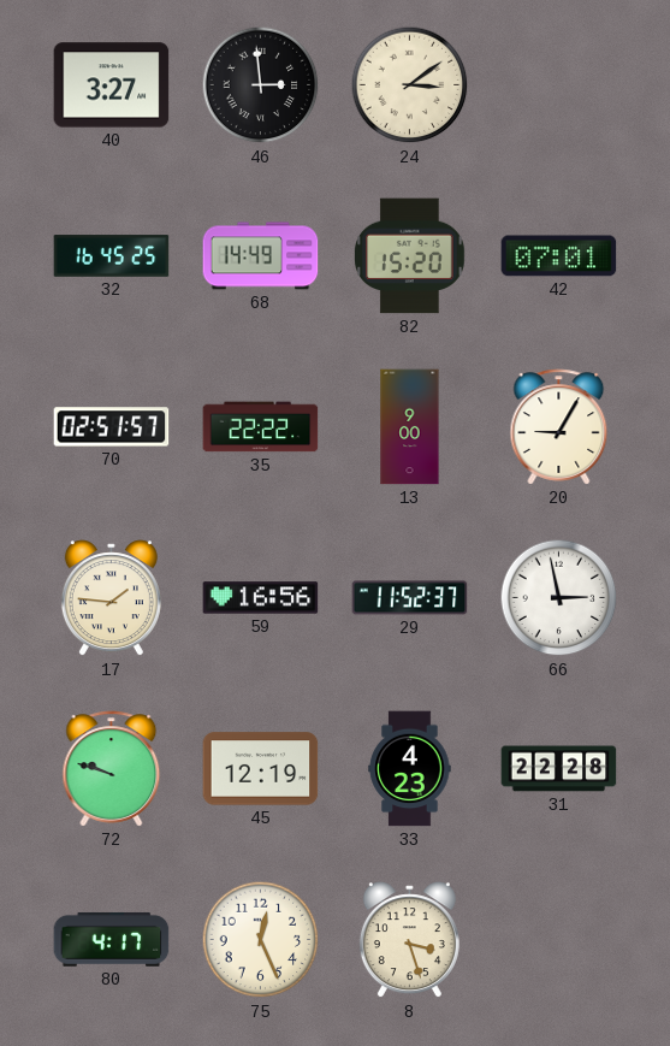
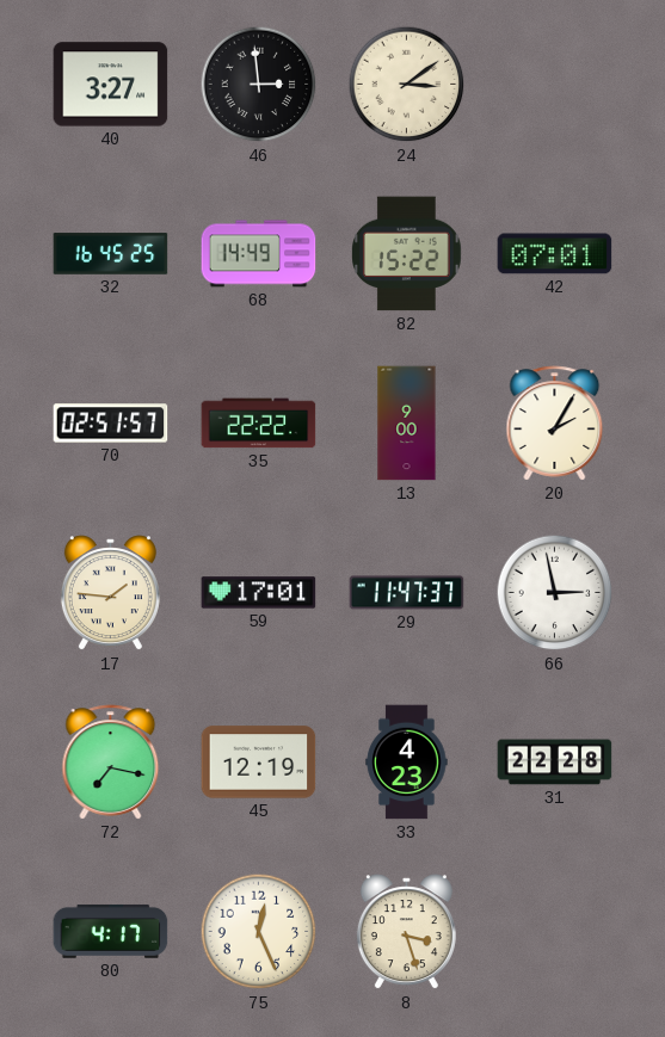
82: 15:20 -> 15:22 (407, 254)
20: 9:05 -> 2:05 (555, 424)
59: 16:56 -> 17:01 (259, 593)
29: 11:52 -> 11:47 (407, 593)
72: 9:48 -> 7:17 (111, 763)
